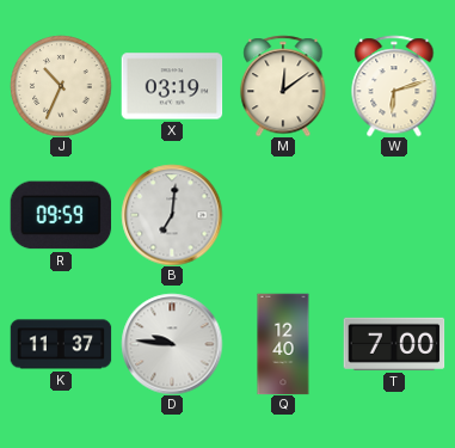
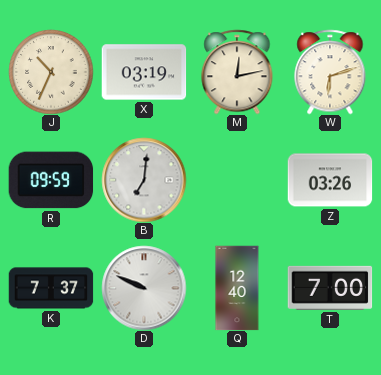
M: 12:09 -> 12:13 (237, 72)
Z: none -> 03:26 (330, 180)
K: 11:37 -> 7:37 (51, 288)
D: 9:46 -> 9:49 (144, 288)
